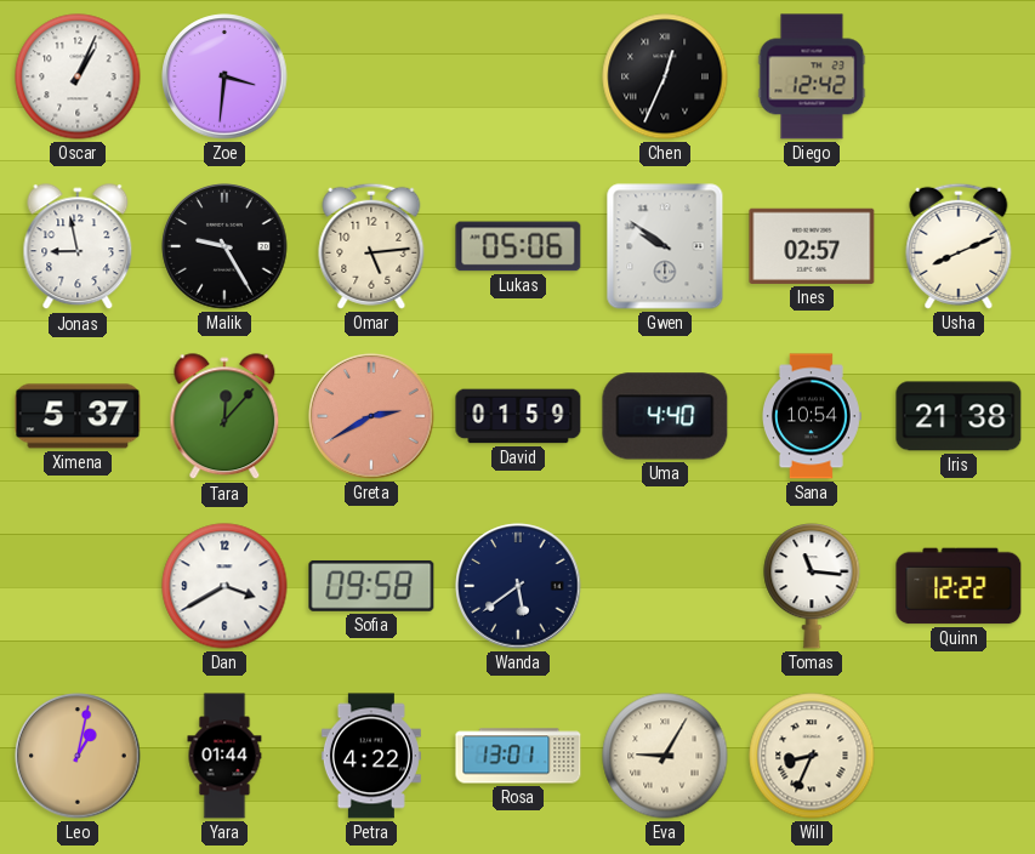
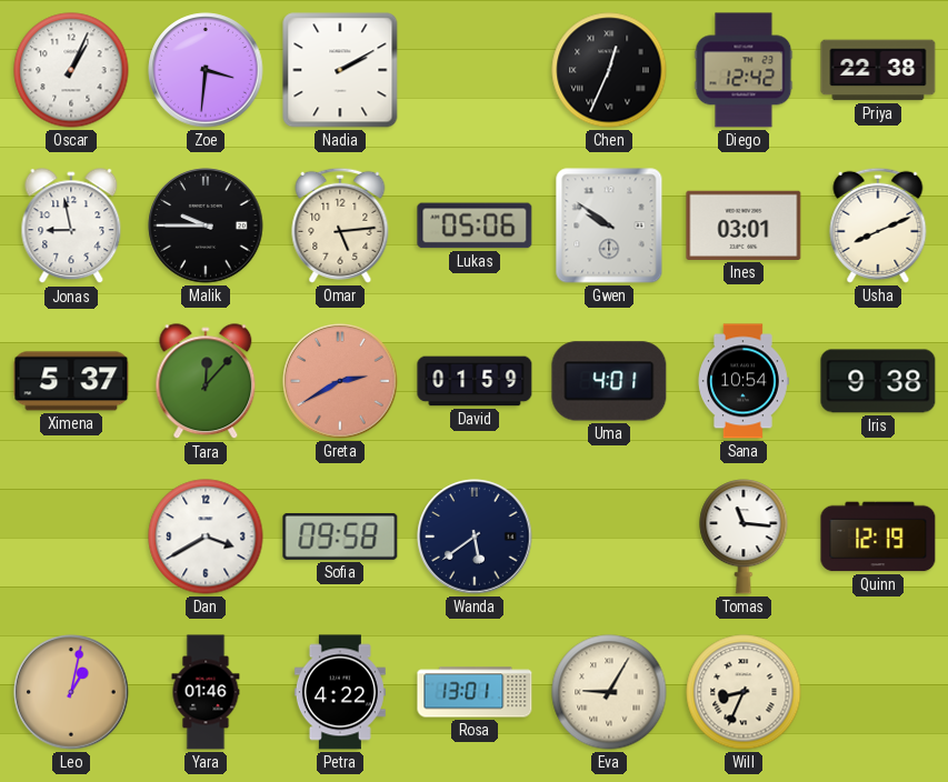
Nadia: none -> 2:10 (340, 70)
Priya: none -> 22:38 (878, 70)
Malik: 9:25 -> 9:45 (206, 225)
Ines: 02:57 -> 03:01 (744, 225)
Uma: 4:40 -> 4:01 (609, 381)
Iris: 21:38 -> 9:38 (878, 381)
Quinn: 12:22 -> 12:19 (878, 537)
Yara: 01:44 -> 01:46 (206, 692)
